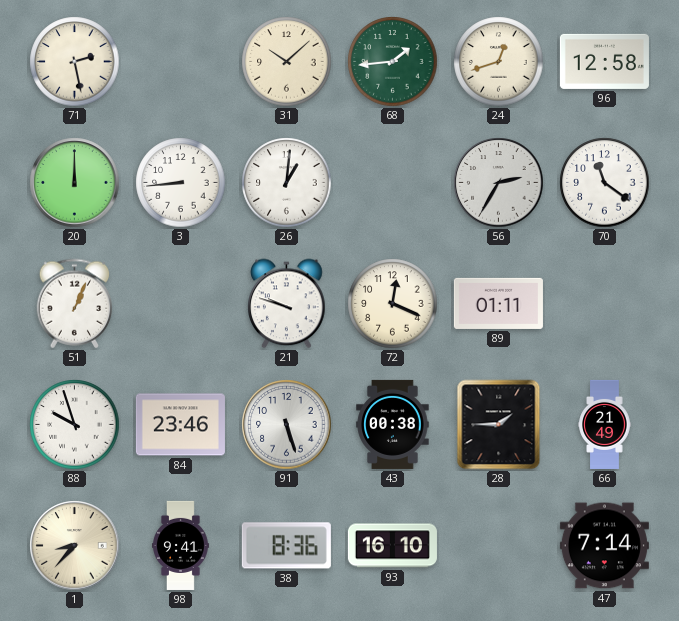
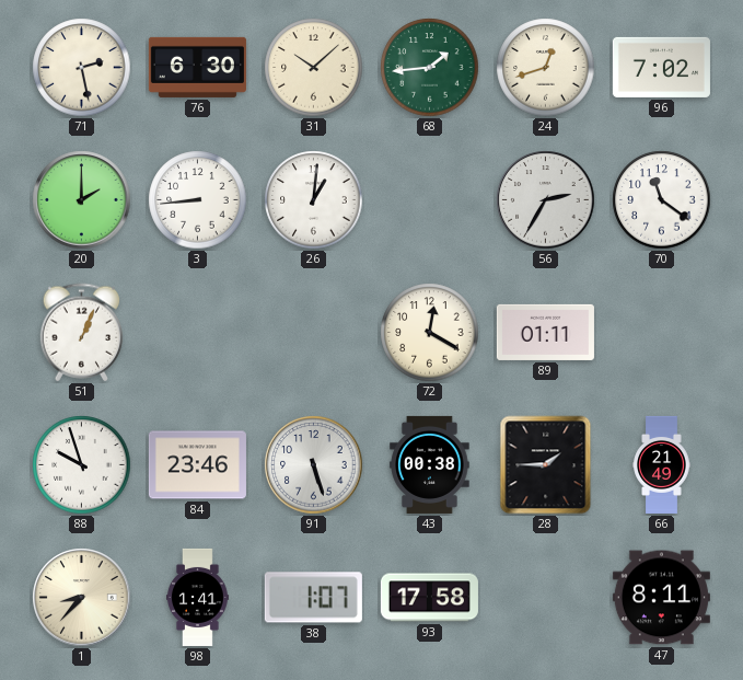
76: none -> 6:30 (197, 67)
96: 12:58 -> 7:02 (661, 67)
20: 12:00 -> 2:00 (82, 200)
21: 9:48 -> none (287, 304)
72: 12:19 -> 12:20 (430, 333)
98: 9:41 -> 1:41 (198, 597)
38: 8:36 -> 1:07 (313, 598)
93: 16:10 -> 17:58 (429, 598)
47: 7:14 -> 8:11 (661, 598)
